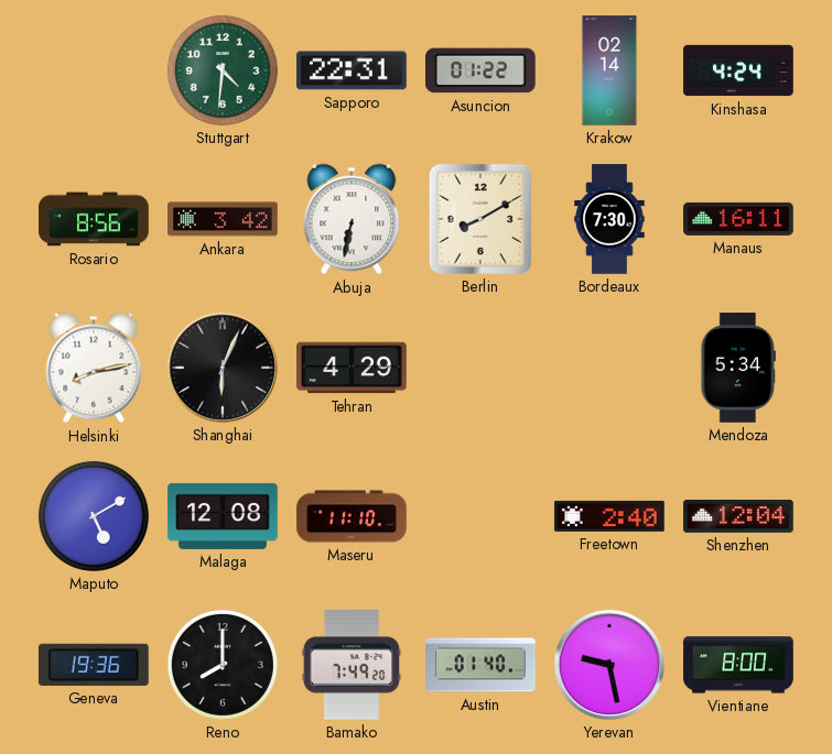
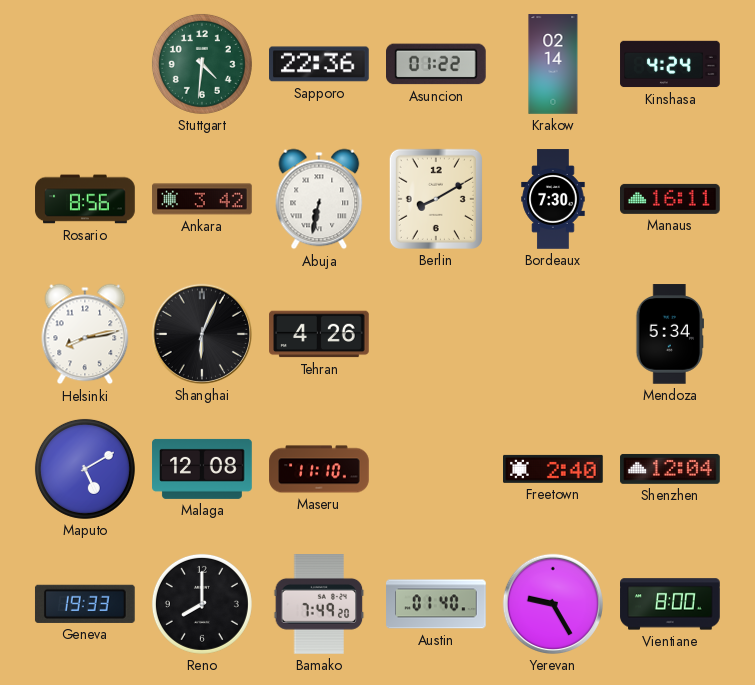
Sapporo: 22:31 -> 22:36 (320, 64)
Tehran: 4:29 -> 4:26 (319, 334)
Geneva: 19:36 -> 19:33 (85, 604)
Yerevan: 9:28 -> 9:25 (553, 604)
